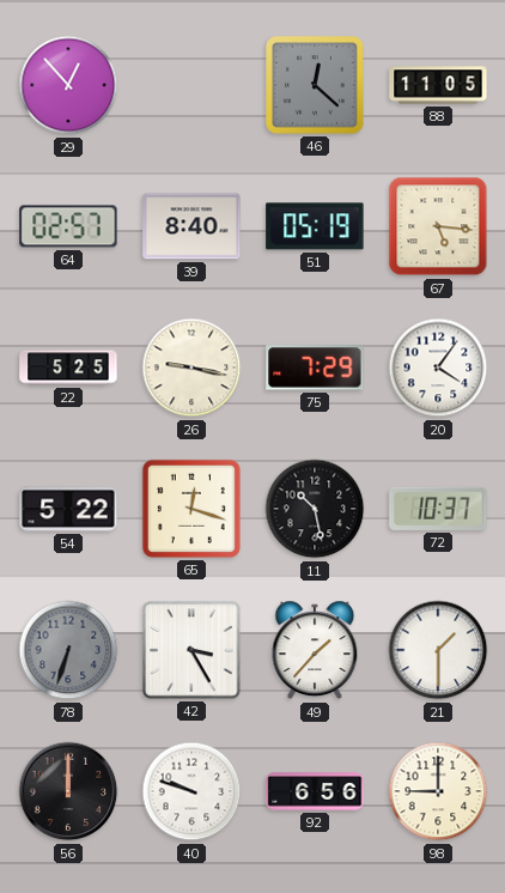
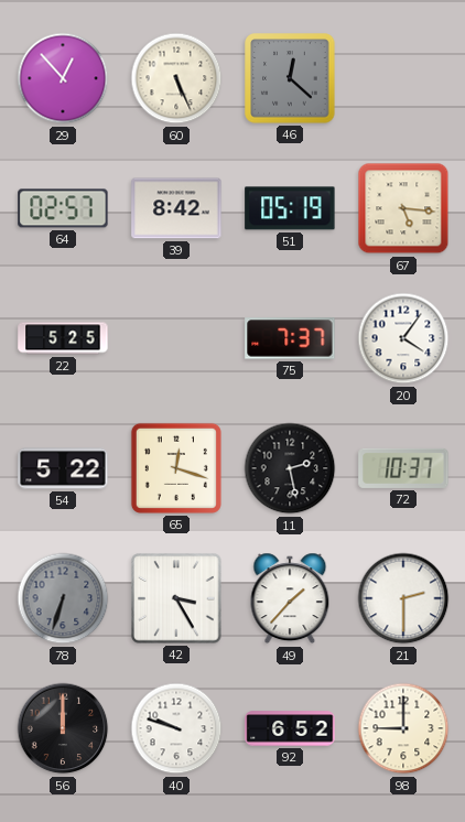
60: none -> 5:26 (176, 78)
88: 11:05 -> none (438, 85)
39: 8:40 -> 8:42 (176, 208)
26: 9:17 -> none (191, 367)
75: 7:29 -> 7:37 (290, 338)
11: 10:28 -> 2:28 (290, 468)
21: 1:30 -> 2:30 (403, 598)
92: 6:56 -> 6:52 (290, 728)
